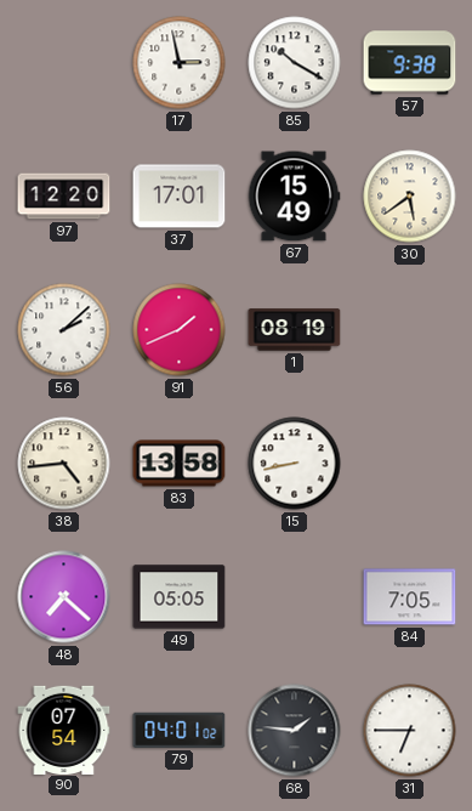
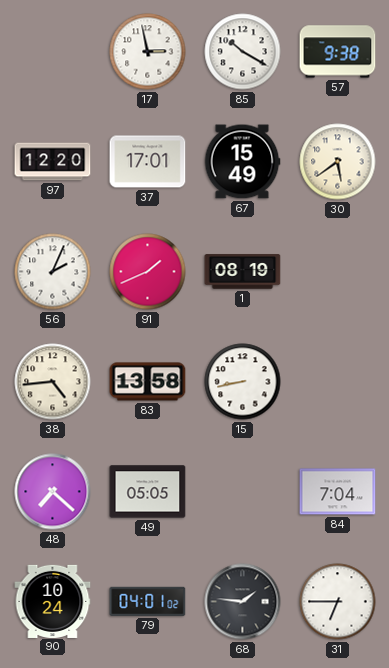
56: 2:08 -> 2:04 (53, 272)
84: 7:05 -> 7:04 (338, 492)
90: 07:54 -> 10:24 (53, 601)
